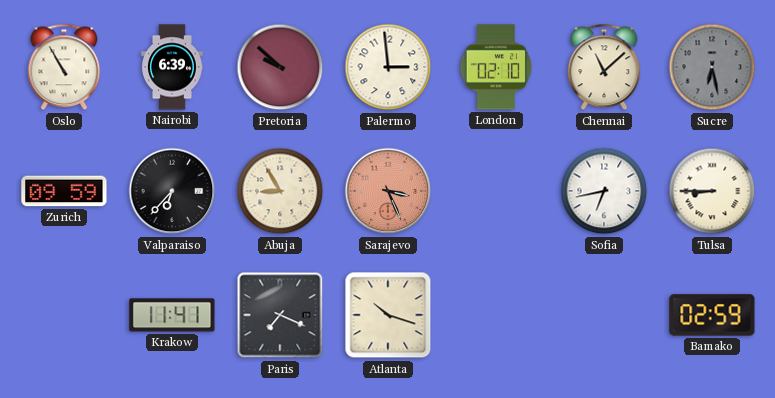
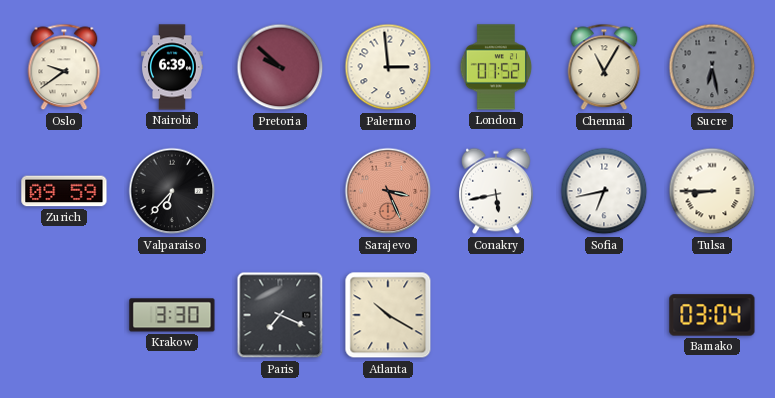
Oslo: 10:55 -> 9:39 (64, 67)
London: 02:10 -> 07:52 (496, 67)
Chennai: 11:08 -> 11:05 (604, 67)
Abuja: 8:55 -> none (280, 191)
Conakry: none -> 5:43 (497, 191)
Krakow: 11:41 -> 3:30 (172, 315)
Atlanta: 10:18 -> 10:20 (388, 315)
Bamako: 02:59 -> 03:04 (712, 315)
